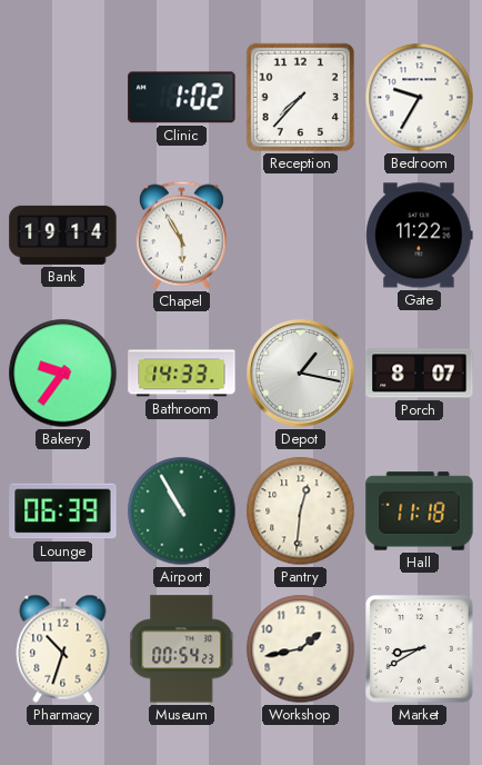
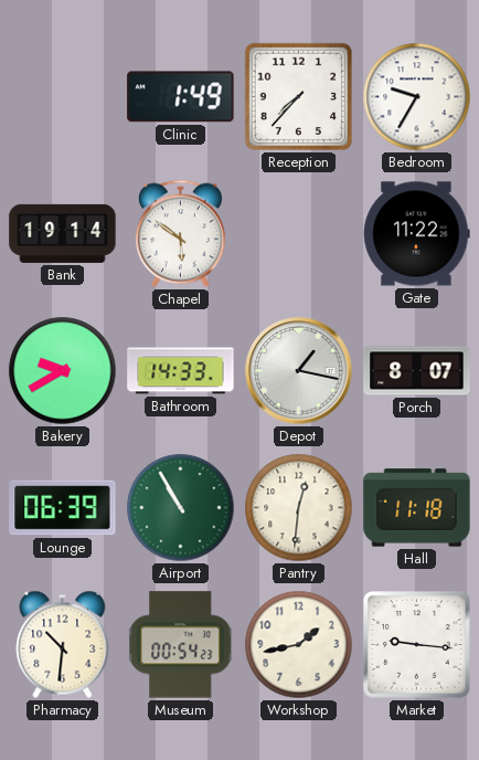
Clinic: 1:02 -> 1:49 (181, 97)
Chapel: 5:55 -> 5:51 (180, 234)
Bakery: 9:36 -> 9:40 (63, 371)
Pharmacy: 10:33 -> 10:31 (63, 644)
Market: 8:40 -> 9:16 (417, 645)
